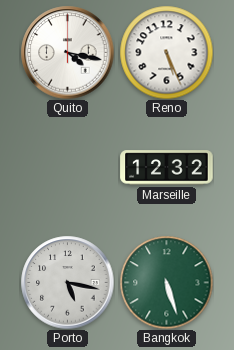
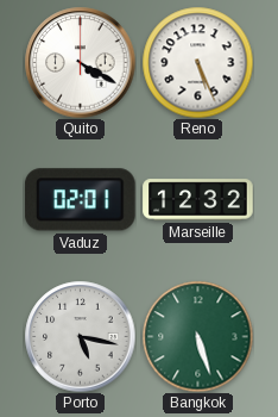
Quito: 4:17 -> 4:20 (80, 62)
Vaduz: none -> 02:01 (81, 200)
